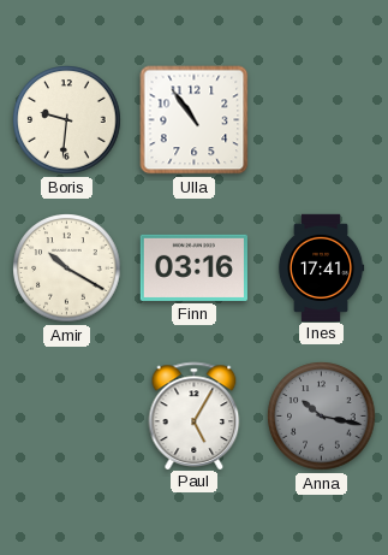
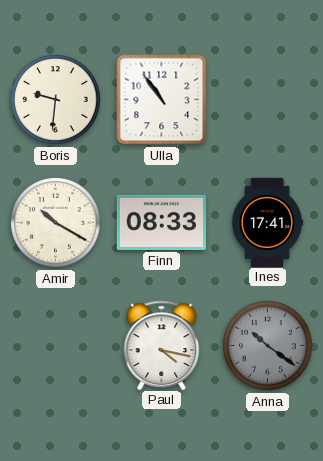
Finn: 03:16 -> 08:33 (161, 222)
Paul: 5:05 -> 4:17 (162, 345)
Anna: 10:17 -> 10:21 (268, 346)
